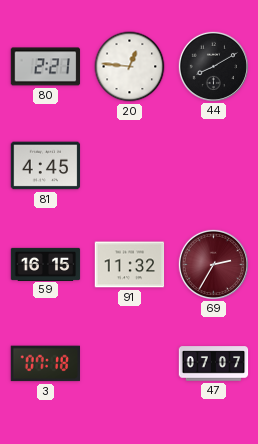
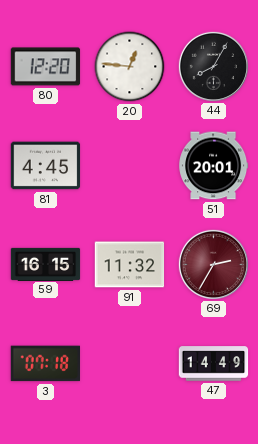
80: 2:21 -> 12:20 (46, 67)
44: 8:10 -> 8:05 (213, 66)
51: none -> 20:01 (214, 166)
47: 07:07 -> 14:49 (214, 364)
